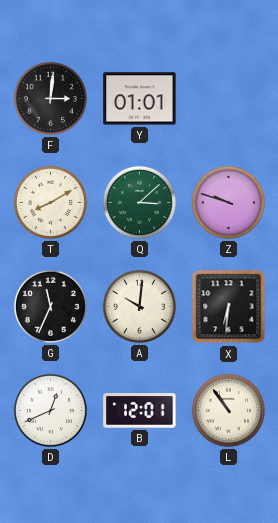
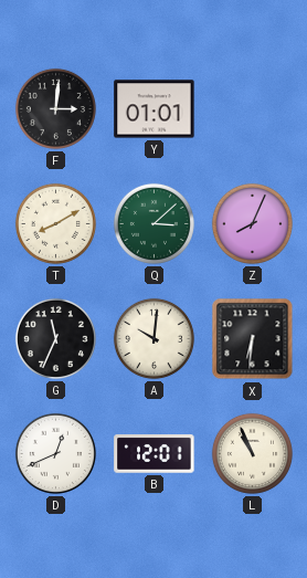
Z: 9:48 -> 8:04 (252, 223)
L: 10:54 -> 10:56 (252, 453)
